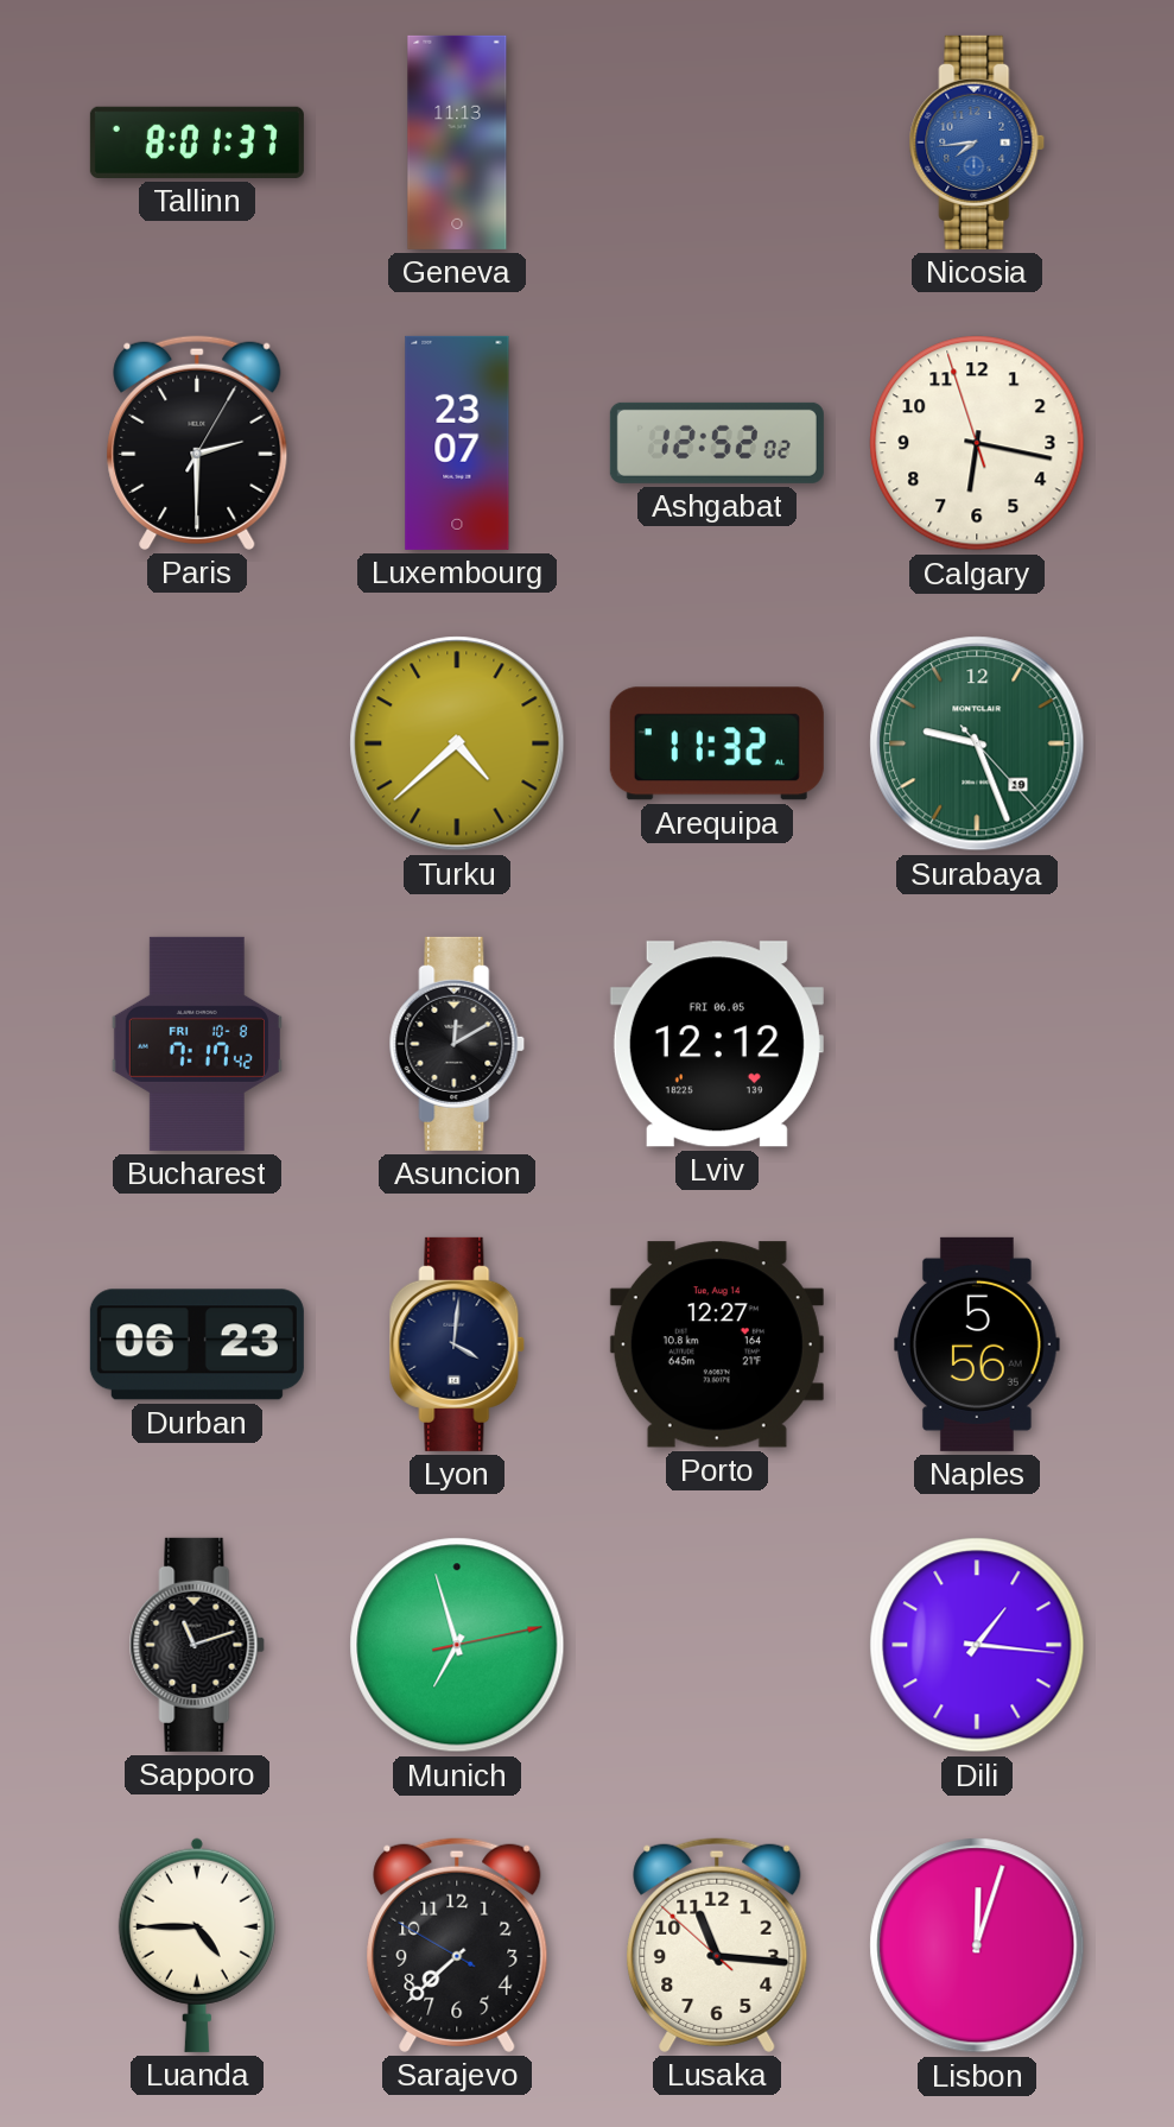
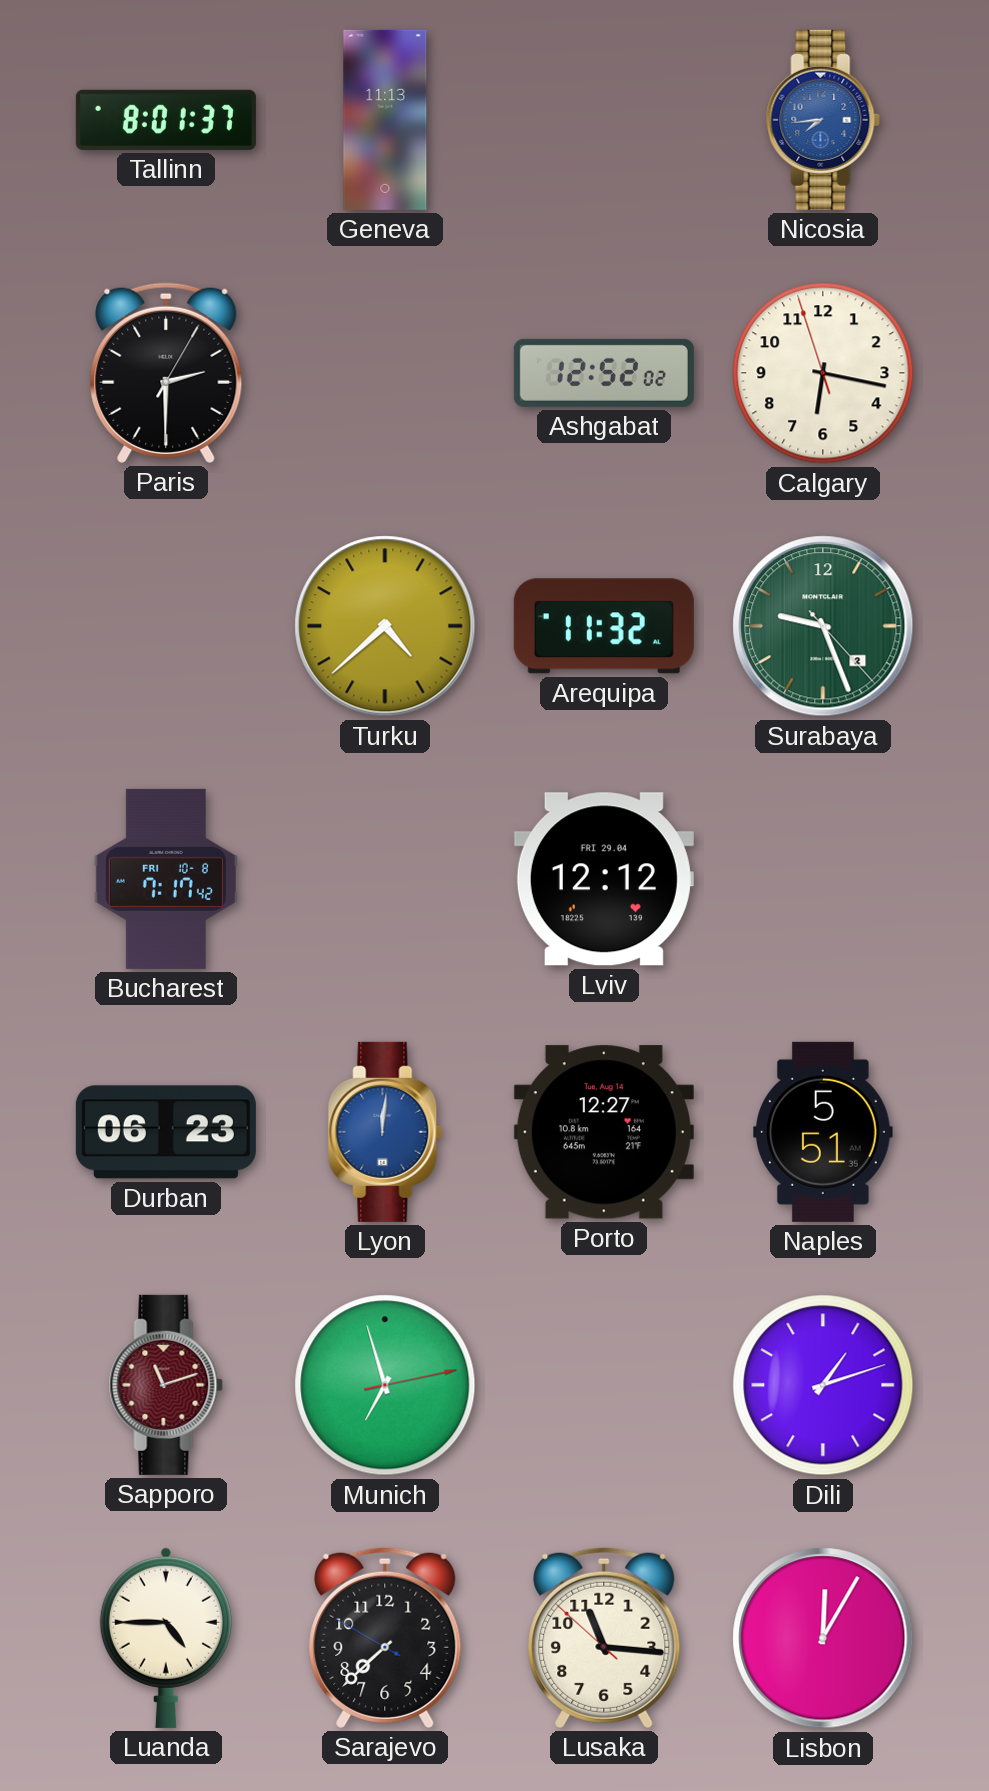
Luxembourg: 23:07 -> none (457, 443)
Surabaya date: 19 -> 2 (823, 626)
Asuncion: 12:10 -> none (457, 1044)
Lviv date: FRI 06.05 -> FRI 29.04 (604, 879)
Lyon: 4:01 -> 12:01 (385, 1132)
Lyon dial: navy -> blue (385, 1132)
Naples: 5:56 -> 5:51 (824, 1132)
Sapporo dial: black -> burgundy (166, 1385)
Dili: 1:16 -> 1:12 (823, 1385)
Lisbon: 12:03 -> 12:05 (823, 1638)
